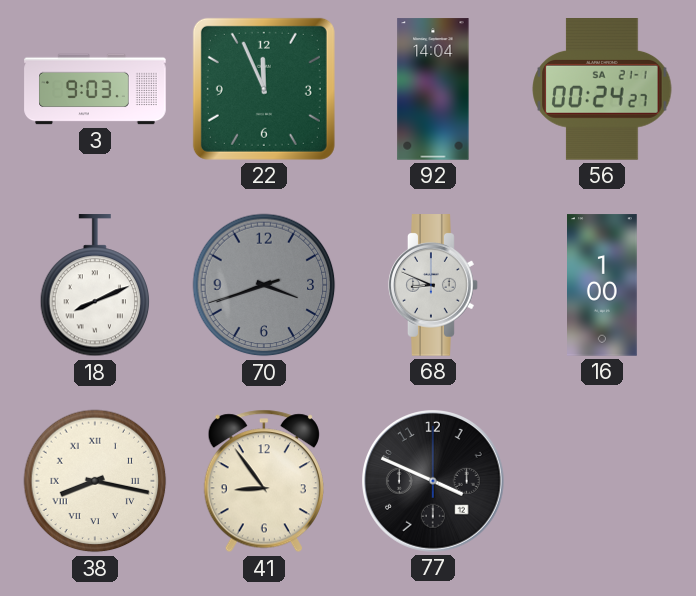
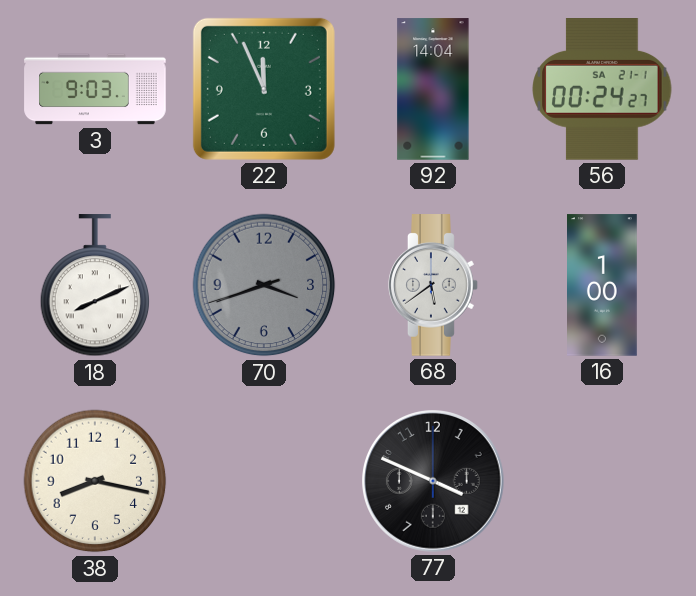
68: 8:49 -> 5:39 (433, 285)
38 numerals: Roman -> Arabic (95, 481)
41: 8:54 -> none (264, 481)
